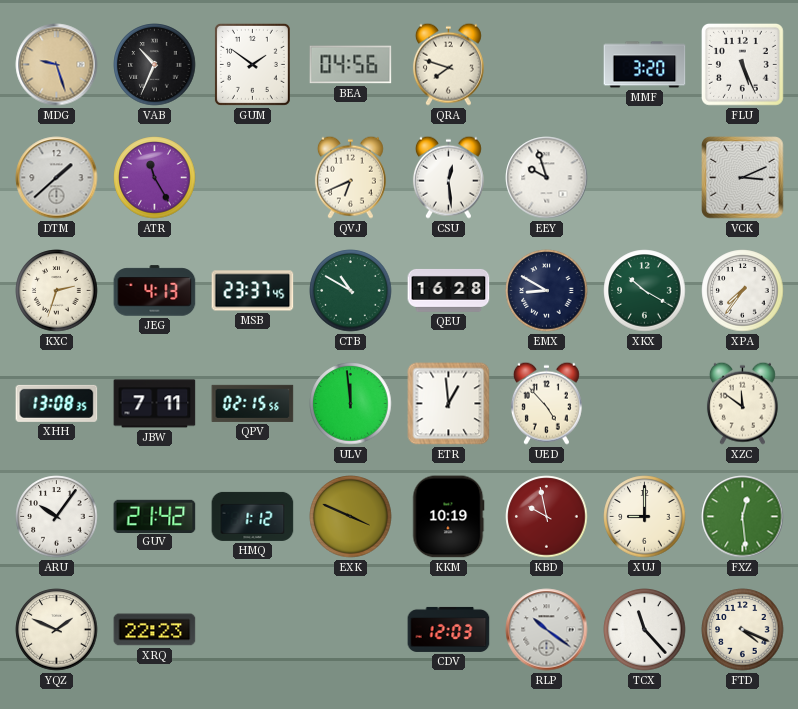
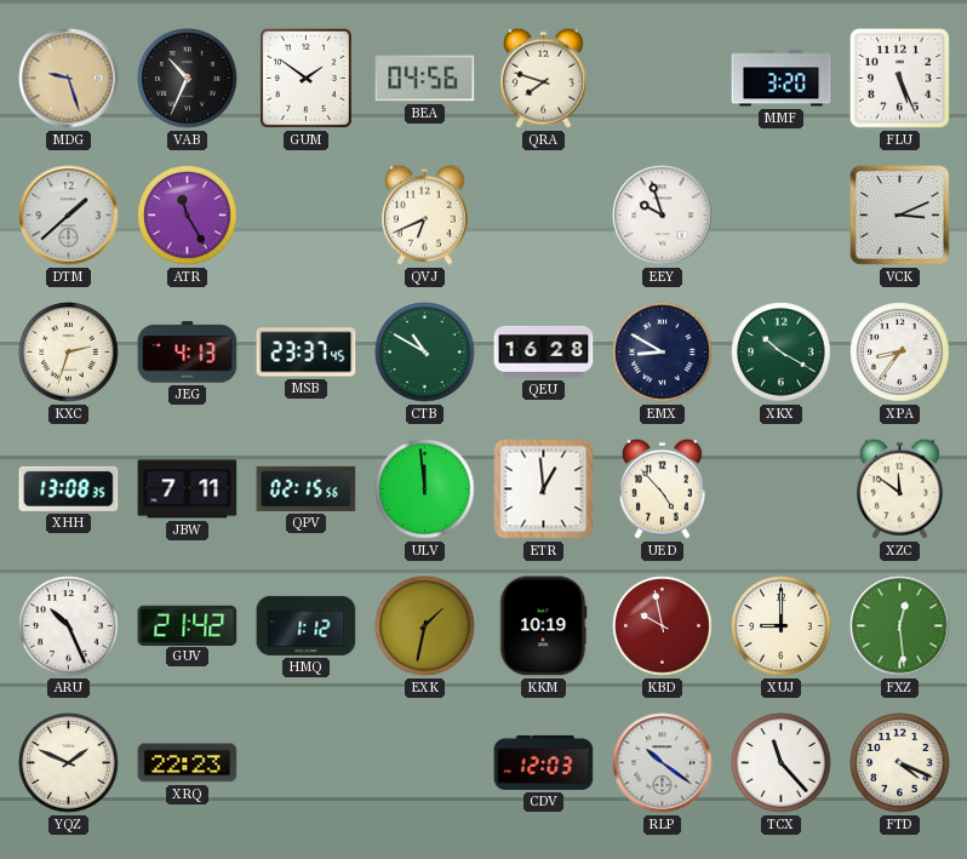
CSU: 12:29 -> none (448, 177)
XPA: 7:36 -> 8:36 (900, 353)
ARU: 10:06 -> 10:26 (69, 626)
EXK: 3:49 -> 1:32 (425, 626)
